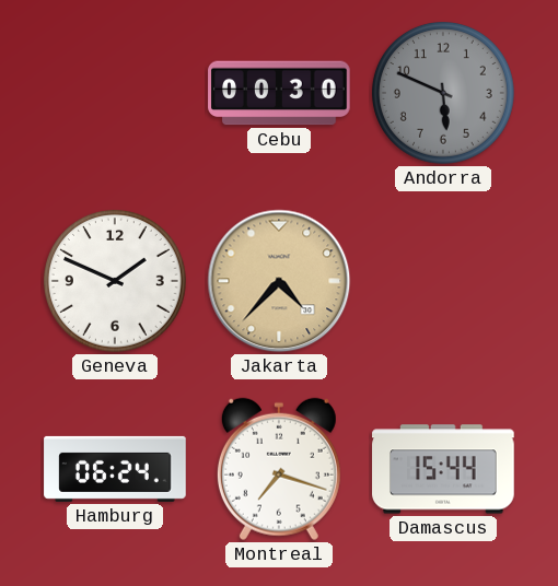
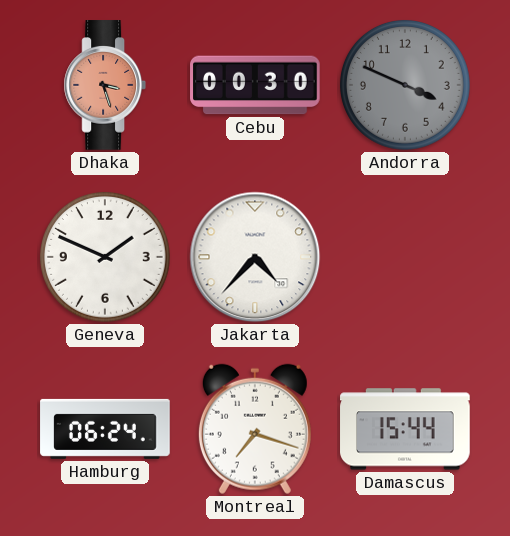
Dhaka: none -> 3:27 (104, 85)
Andorra: 5:49 -> 3:49 (405, 85)
Jakarta dial: champagne -> white (255, 257)
